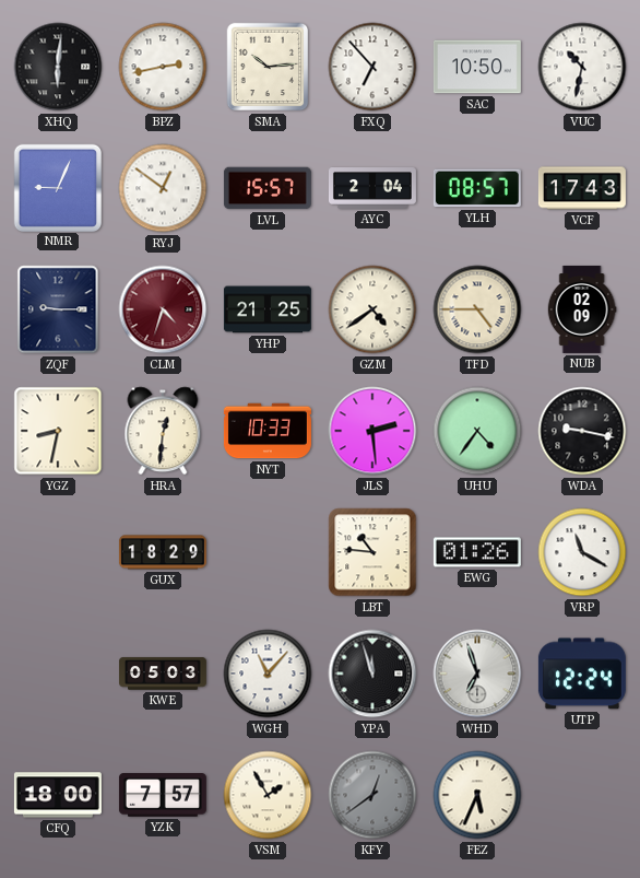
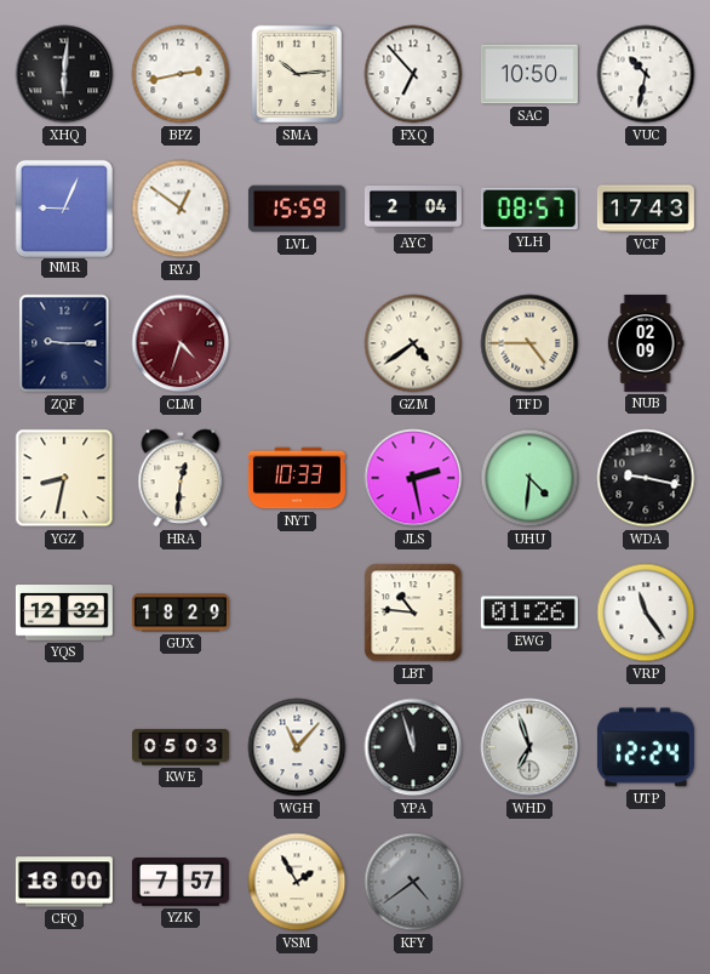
LVL: 15:57 -> 15:59 (297, 209)
YHP: 21:25 -> none (268, 309)
JLS: 2:29 -> 2:28 (413, 478)
UHU: 4:36 -> 4:31 (529, 478)
YQS: none -> 12:32 (64, 613)
VRP: 11:20 -> 11:24 (646, 613)
KFY: 12:39 -> 4:39 (413, 882)
FEZ: 5:34 -> none (477, 795)
